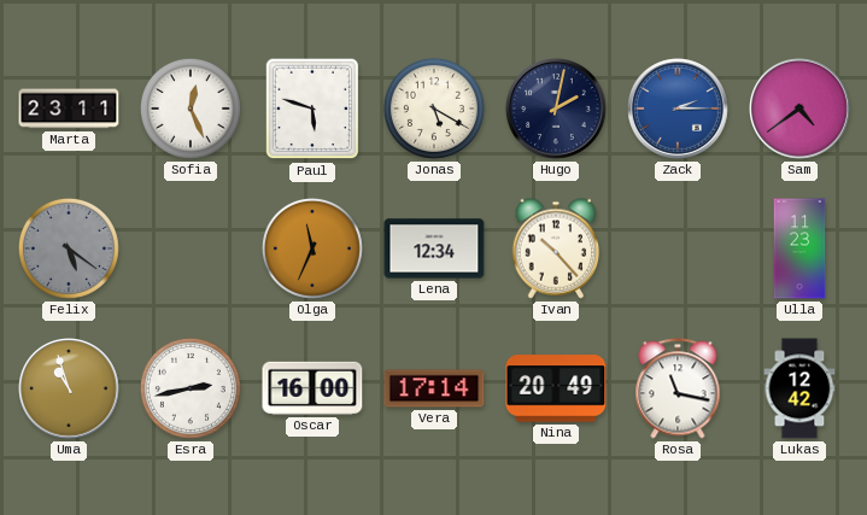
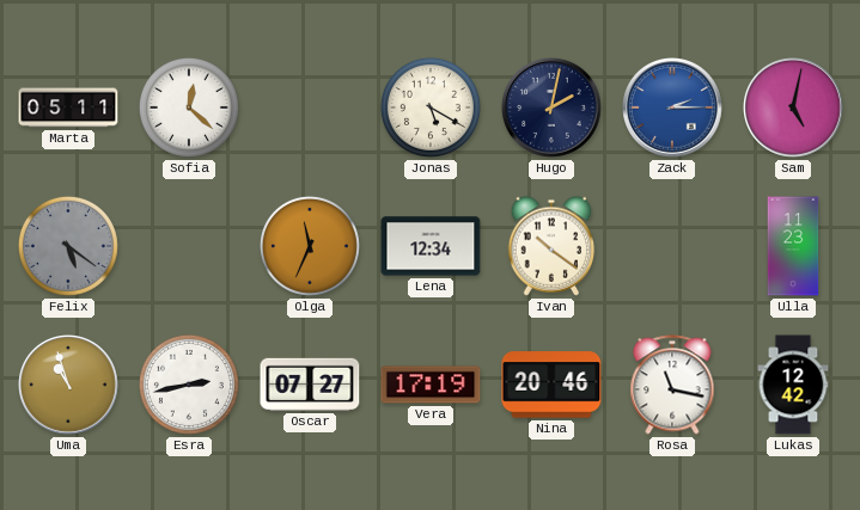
Marta: 23:11 -> 05:11 (68, 107)
Sofia: 12:26 -> 12:22 (189, 107)
Paul: 5:48 -> none (312, 109)
Sam: 4:39 -> 5:02 (794, 109)
Ivan: 10:23 -> 10:21 (551, 246)
Oscar: 16:00 -> 07:27 (310, 385)
Vera: 17:14 -> 17:19 (431, 385)
Nina: 20:49 -> 20:46 (551, 385)
